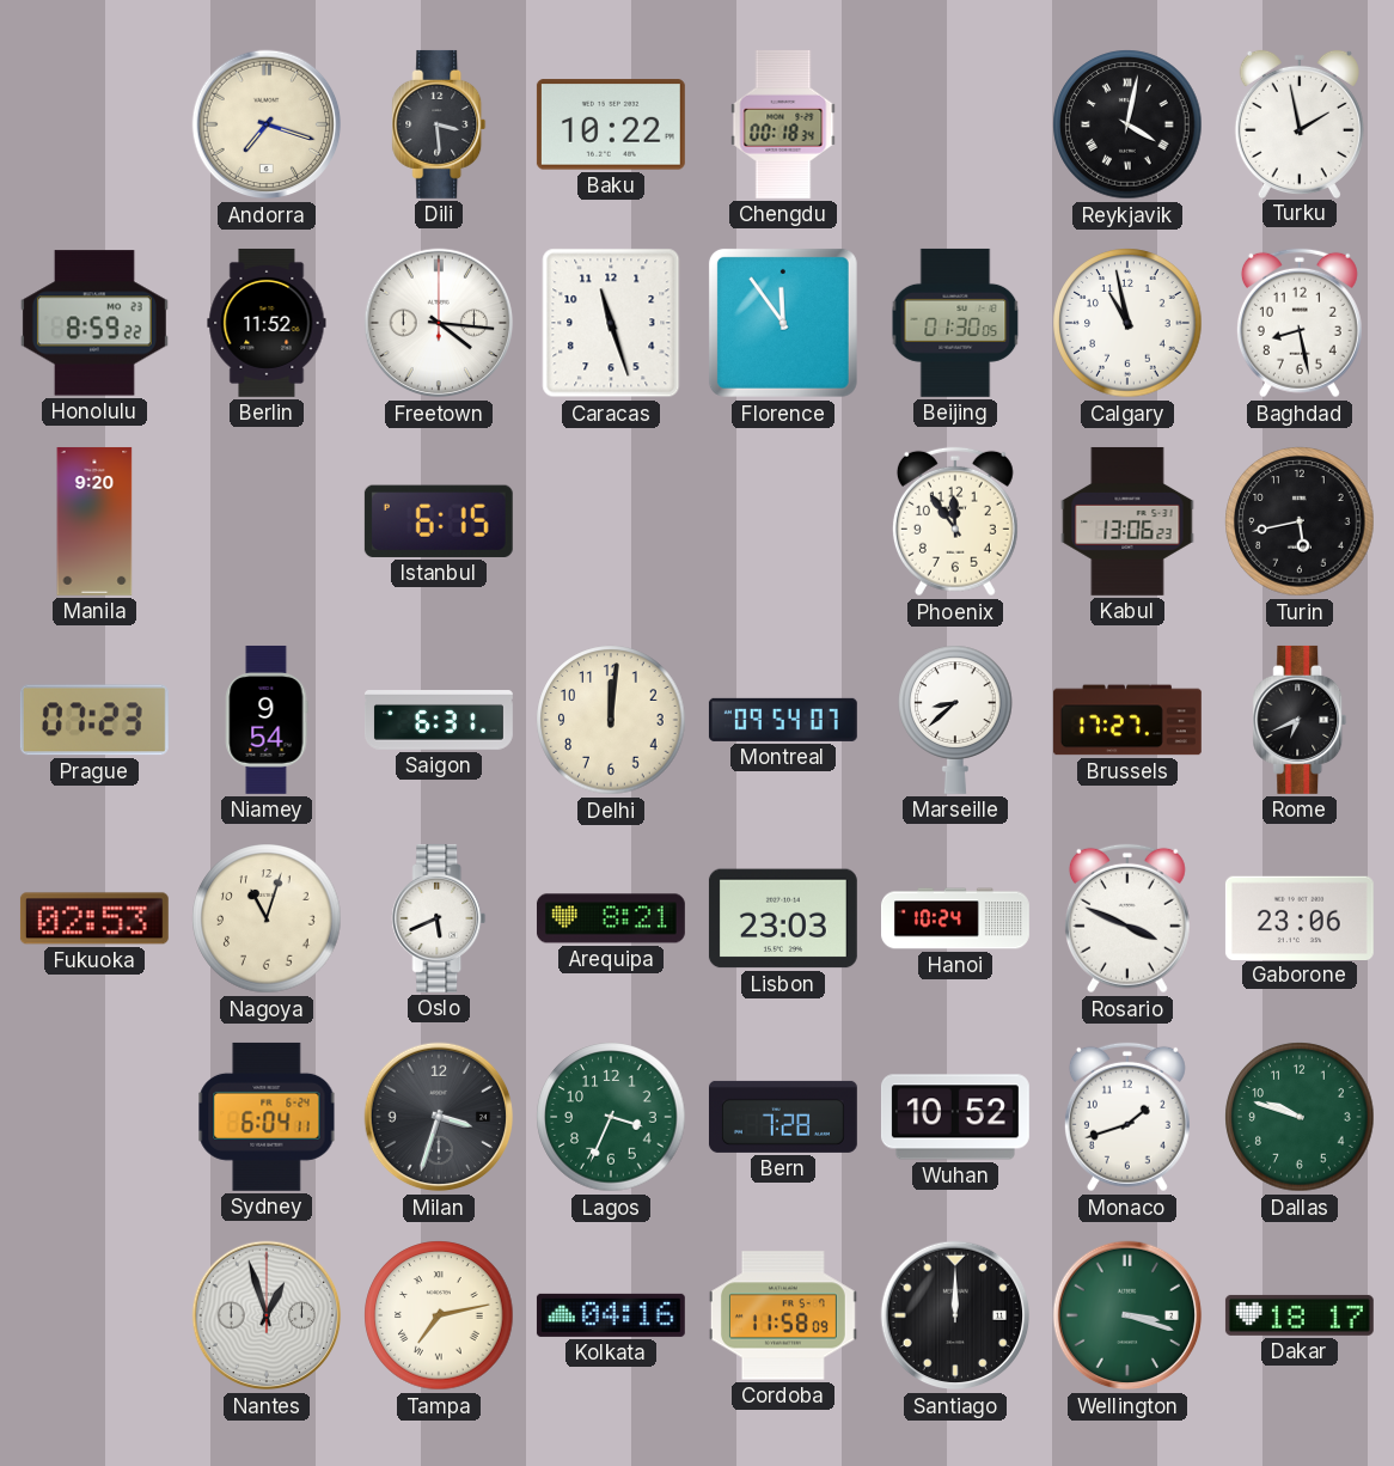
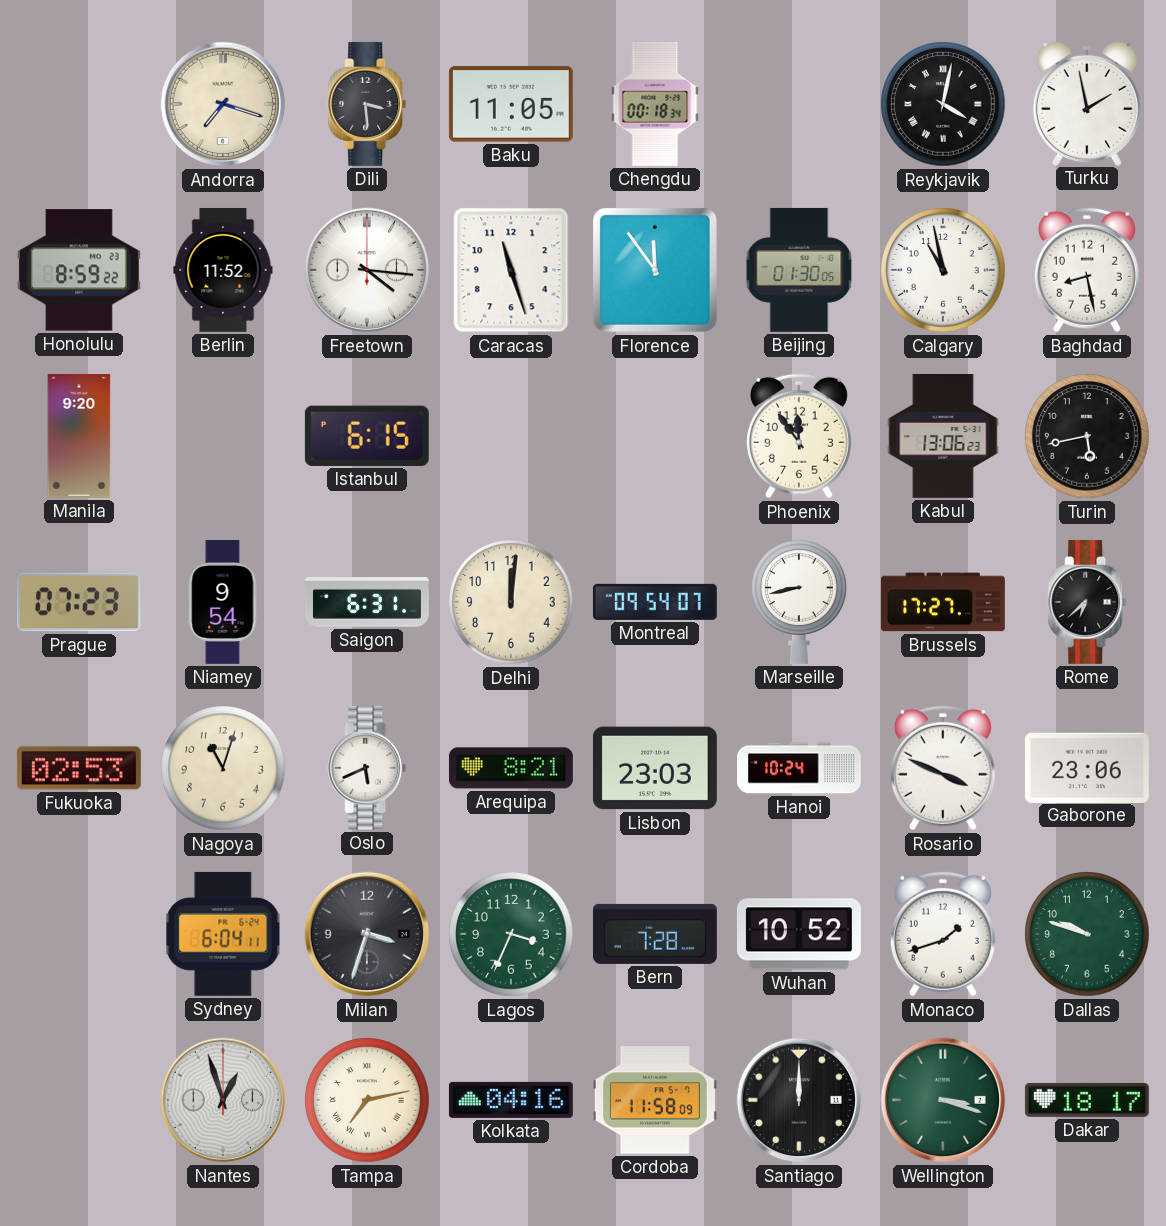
Baku: 10:22 -> 11:05 (511, 104)
Marseille: 8:38 -> 8:43 (799, 602)
Rome: 6:41 -> 6:38 (1087, 602)
